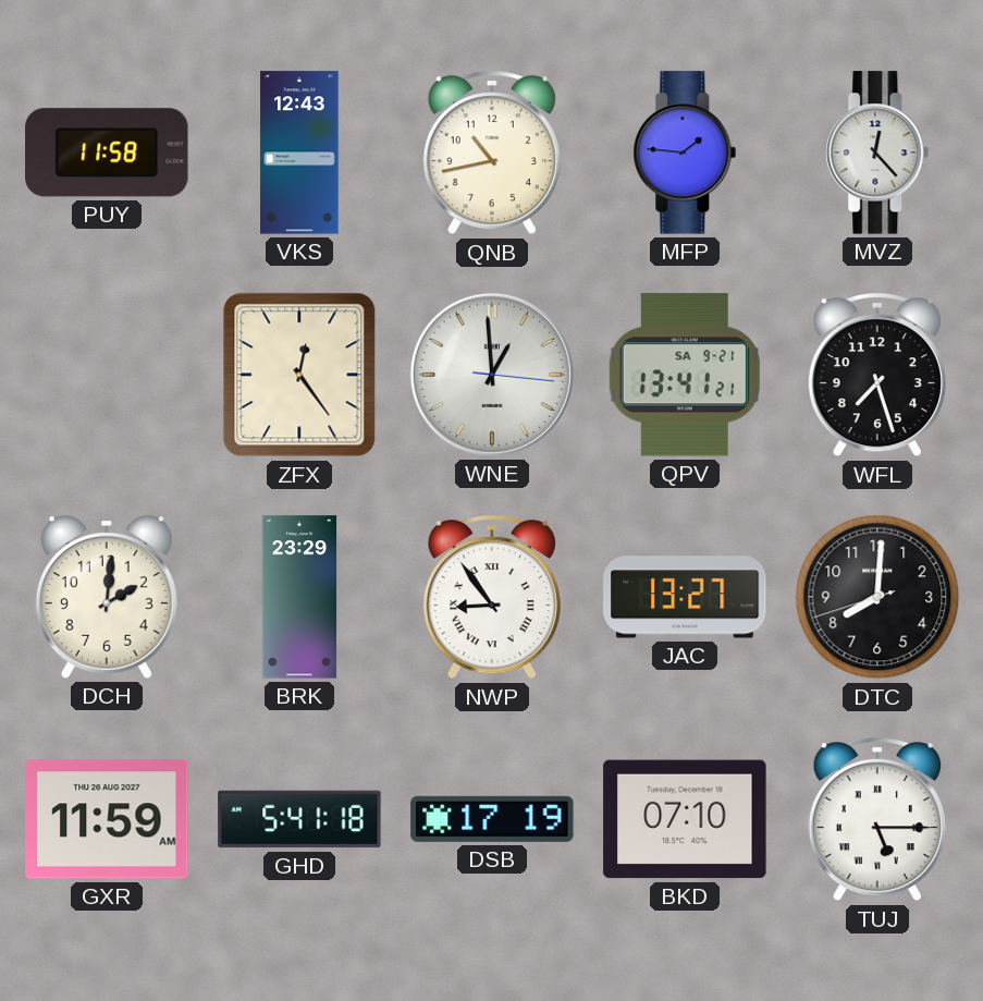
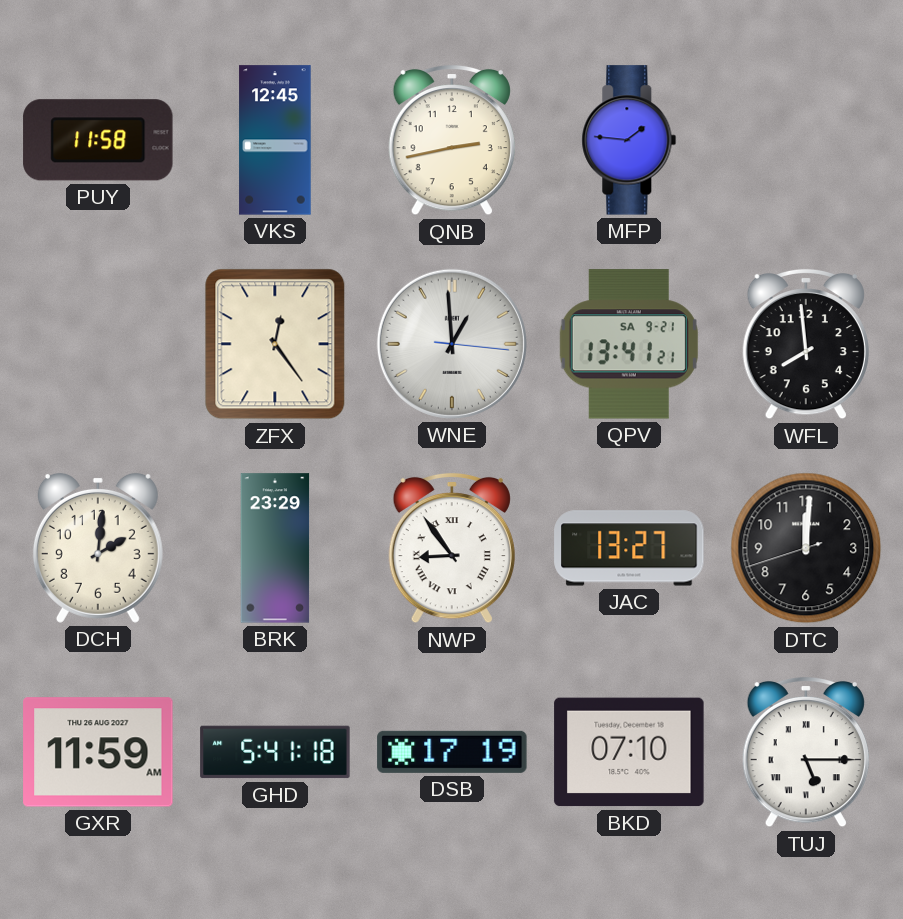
VKS: 12:43 -> 12:45 (275, 140)
QNB: 10:43 -> 2:43 (452, 140)
MVZ: 12:23 -> none (877, 152)
WFL: 7:27 -> 7:59 (806, 344)
DTC: 8:00 -> 12:00 (806, 548)
